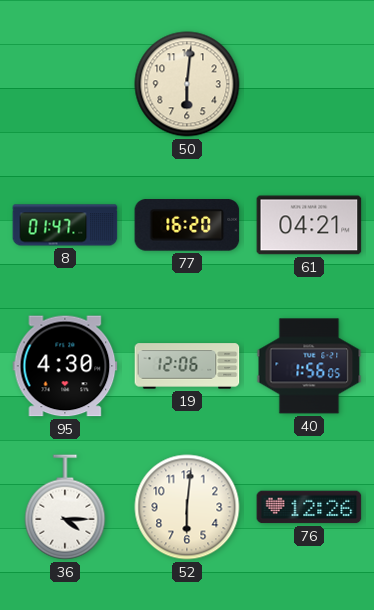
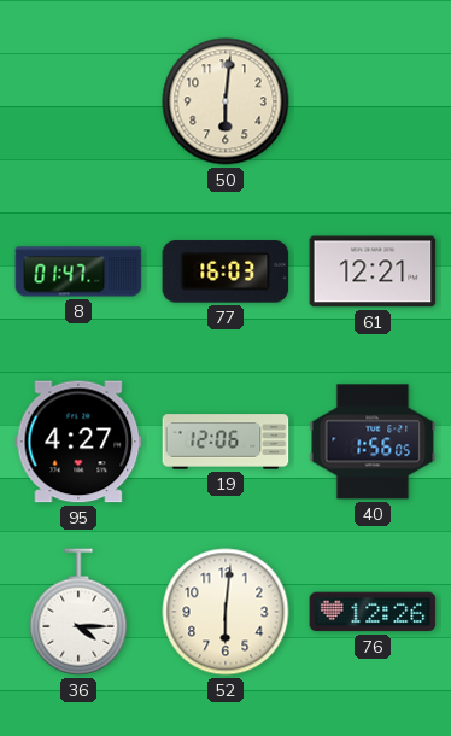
77: 16:20 -> 16:03 (225, 271)
61: 04:21 -> 12:21 (373, 271)
95: 4:30 -> 4:27 (78, 442)
